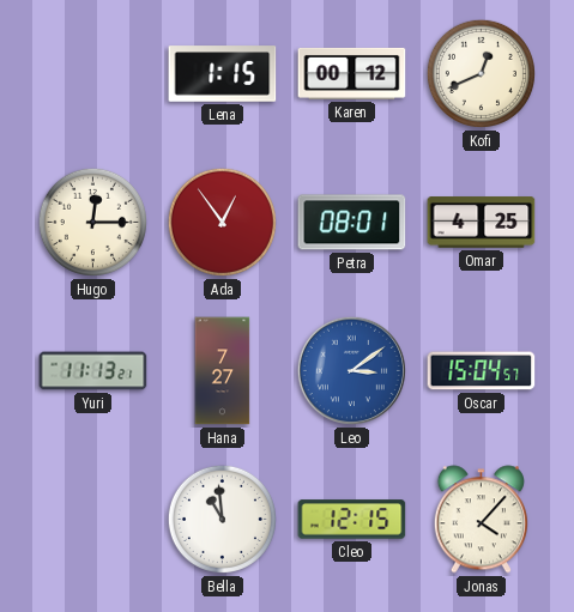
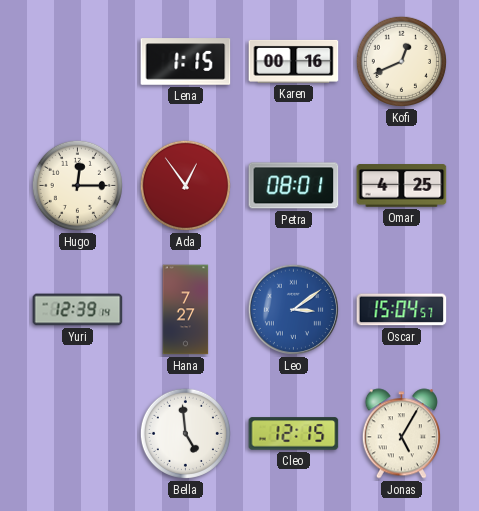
Karen: 00:12 -> 00:16 (294, 61)
Yuri: 11:13 -> 12:39 (78, 310)
Bella: 10:59 -> 4:59 (185, 433)
Jonas: 4:07 -> 5:05 (401, 434)
